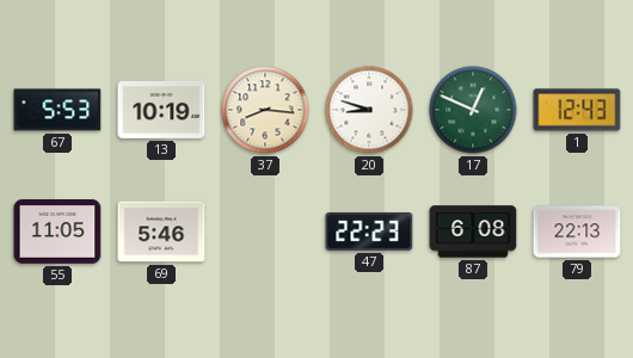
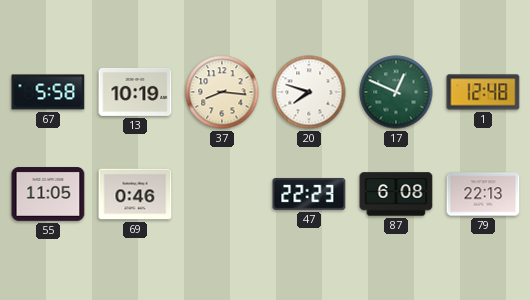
67: 5:53 -> 5:58 (48, 92)
20: 8:48 -> 7:48 (309, 92)
1: 12:43 -> 12:48 (483, 92)
69: 5:46 -> 0:46 (135, 194)
